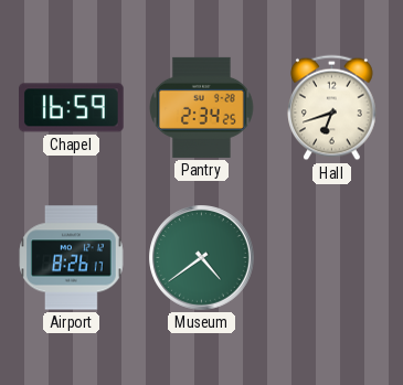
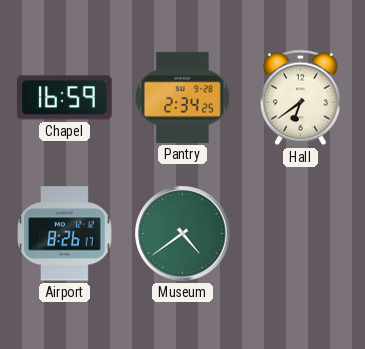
Hall: 6:42 -> 6:39 (301, 98)
